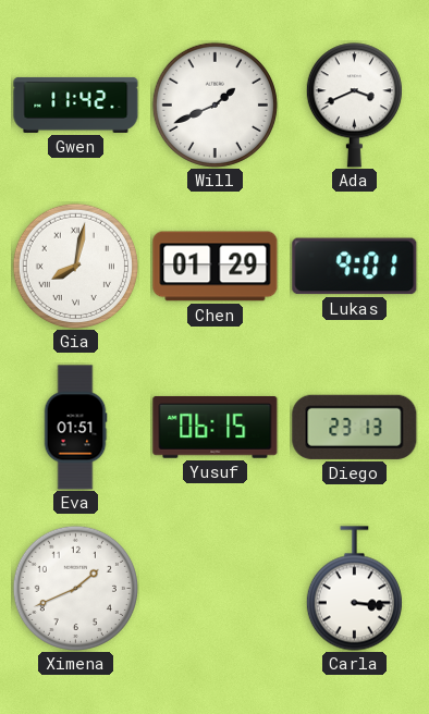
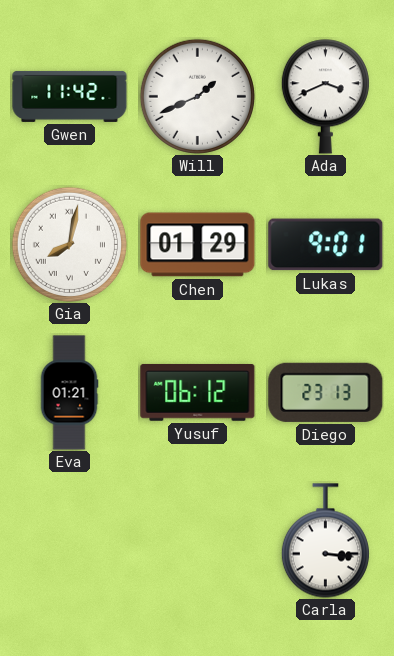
Eva: 01:51 -> 01:21 (69, 393)
Yusuf: 06:15 -> 06:12 (198, 392)
Ximena: 1:41 -> none (75, 588)
